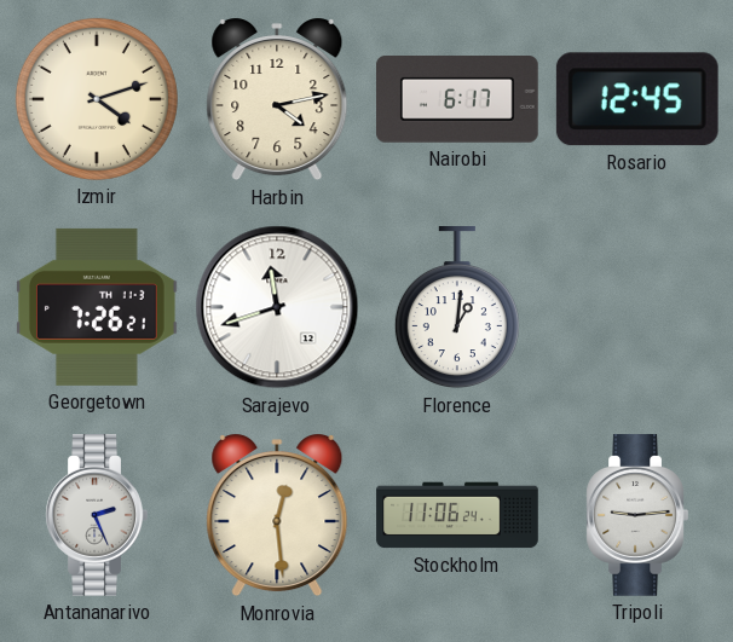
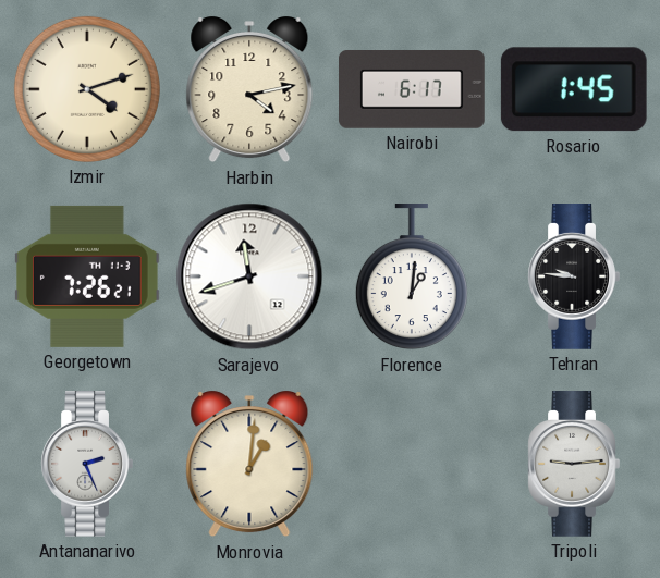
Rosario: 12:45 -> 1:45 (574, 89)
Tehran: none -> 9:46 (574, 278)
Monrovia: 12:29 -> 1:01 (249, 465)
Stockholm: 11:06 -> none (457, 515)
